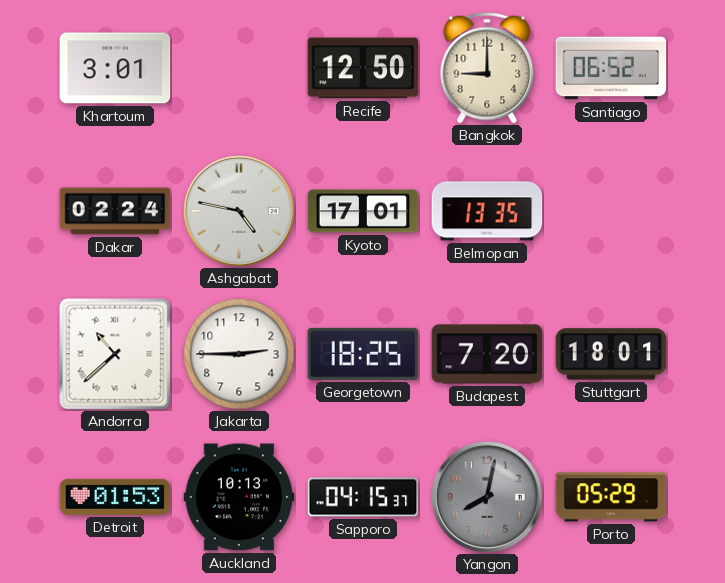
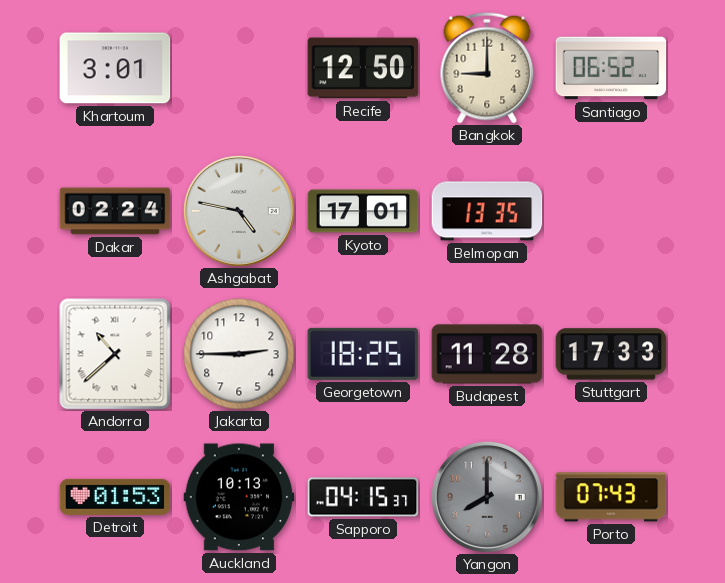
Budapest: 7:20 -> 11:28 (487, 354)
Stuttgart: 18:01 -> 17:33 (611, 354)
Yangon: 8:02 -> 8:00 (487, 497)
Porto: 05:29 -> 07:43 (611, 497)
